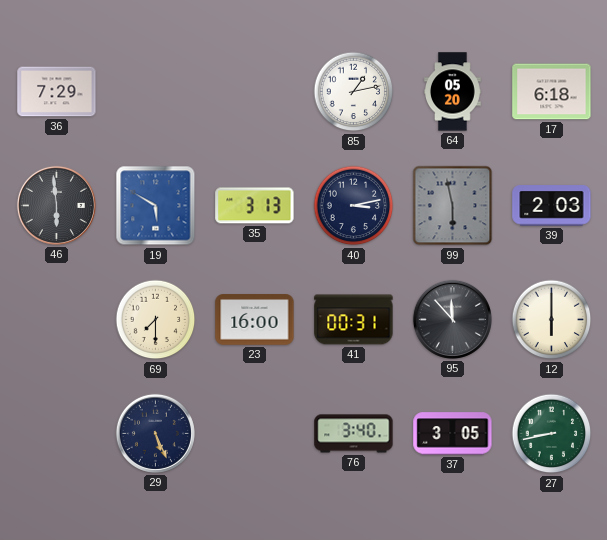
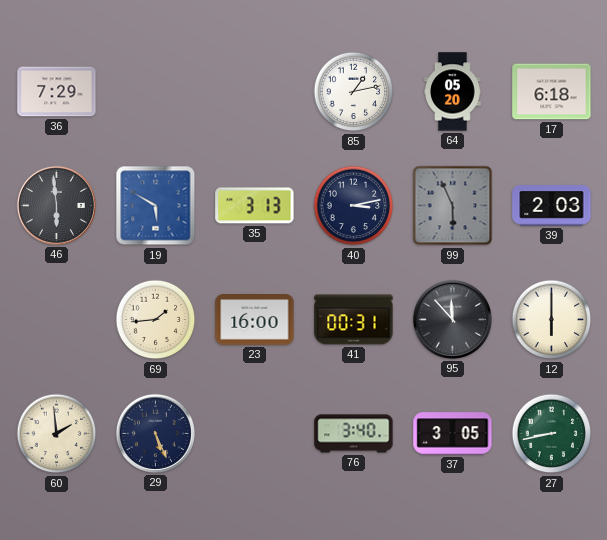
99: 5:58 -> 5:56 (453, 206)
69: 7:30 -> 1:44 (156, 320)
60: none -> 1:59 (57, 434)
